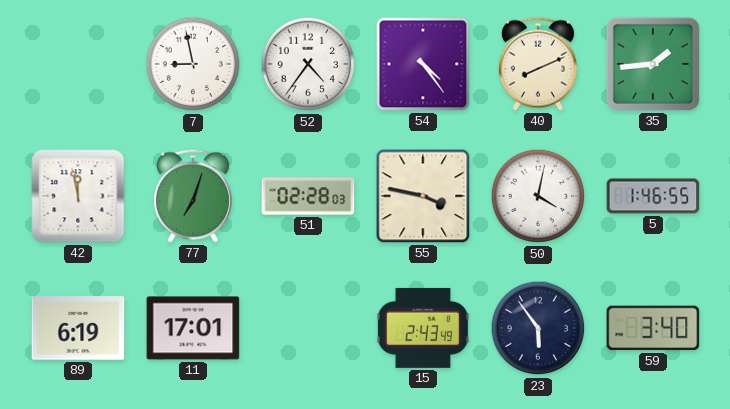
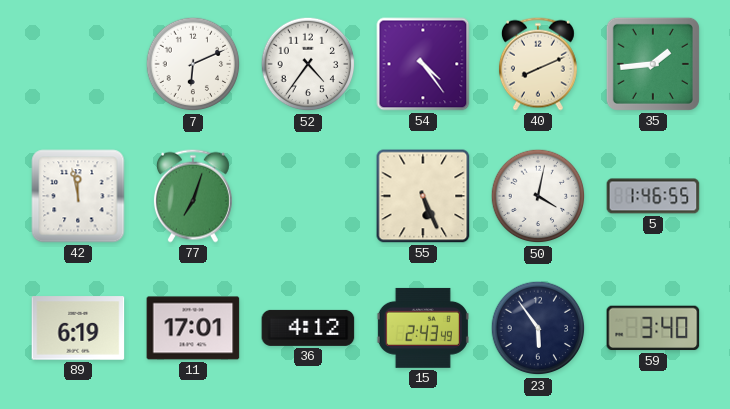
7: 8:58 -> 6:11 (193, 64)
51: 02:28 -> none (308, 196)
55: 3:47 -> 5:26 (423, 196)
36: none -> 4:12 (308, 328)
